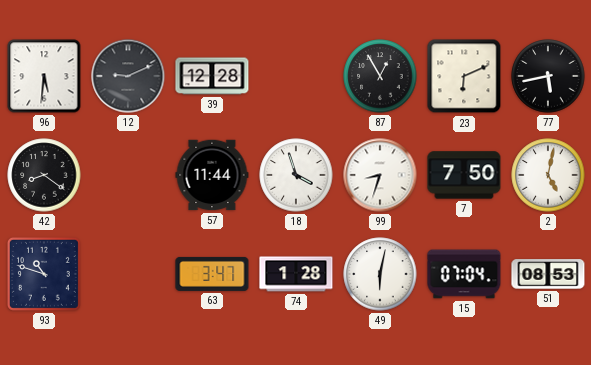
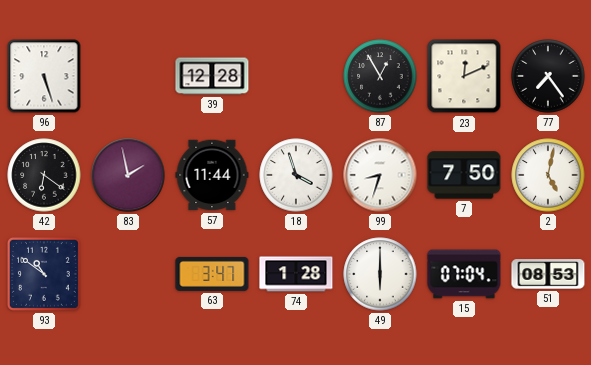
96: 5:31 -> 5:27 (44, 76)
12: 9:11 -> none (128, 76)
23: 6:11 -> 12:11 (464, 76)
77: 5:43 -> 7:24 (548, 76)
42: 8:21 -> 6:21 (44, 175)
83: none -> 1:58 (128, 175)
93: 10:48 -> 10:51 (44, 274)
49: 6:02 -> 6:00 (380, 274)
